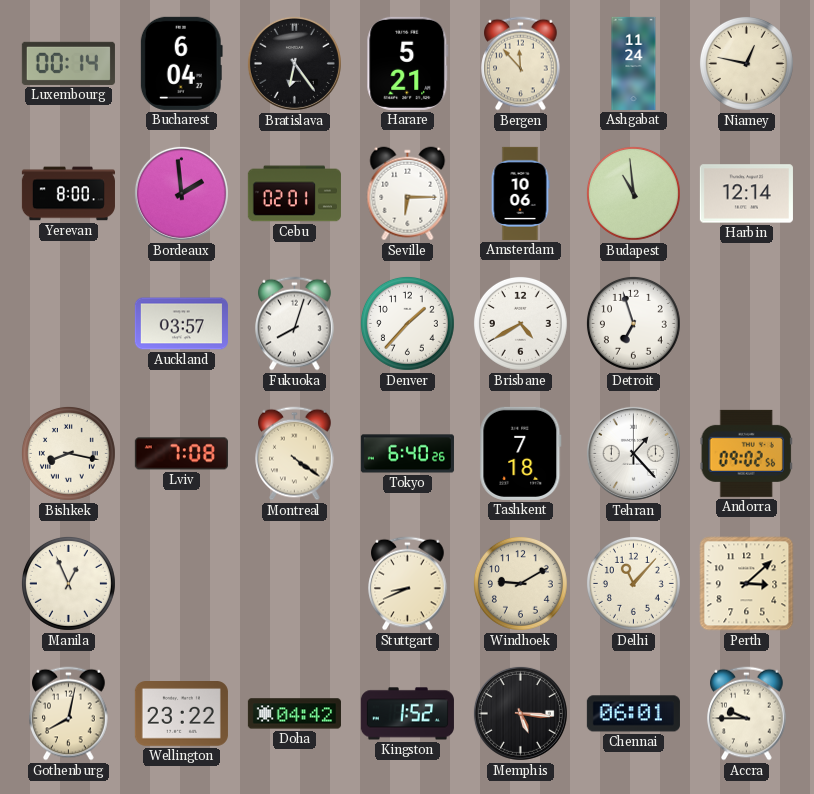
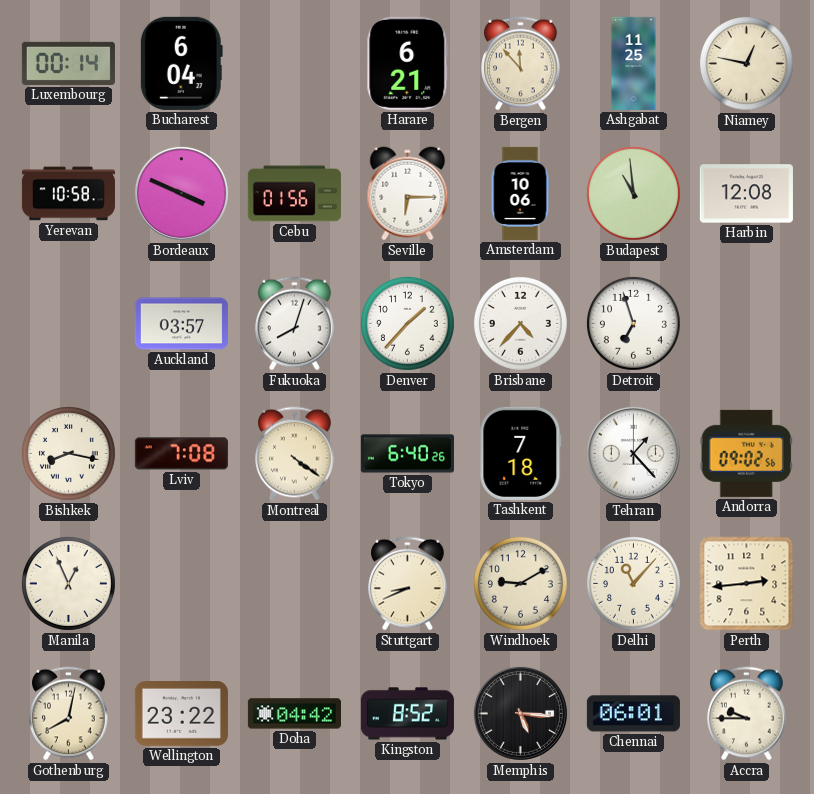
Bratislava: 6:24 -> none (294, 63)
Harare: 5:21 -> 6:21 (408, 63)
Ashgabat: 11:24 -> 11:25 (634, 63)
Yerevan: 8:00 -> 10:58 (68, 194)
Bordeaux: 1:59 -> 3:49 (181, 193)
Cebu: 02:01 -> 01:56 (294, 194)
Harbin: 12:14 -> 12:08 (746, 194)
Brisbane: 4:40 -> 4:37 (520, 323)
Perth: 3:08 -> 2:44 (747, 584)
Kingston: 1:52 -> 8:52 (407, 714)
